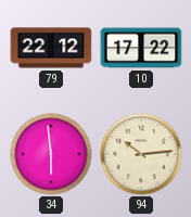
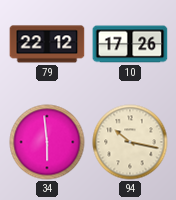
10: 17:22 -> 17:26 (130, 44)
94: 10:14 -> 10:17 (130, 142)
